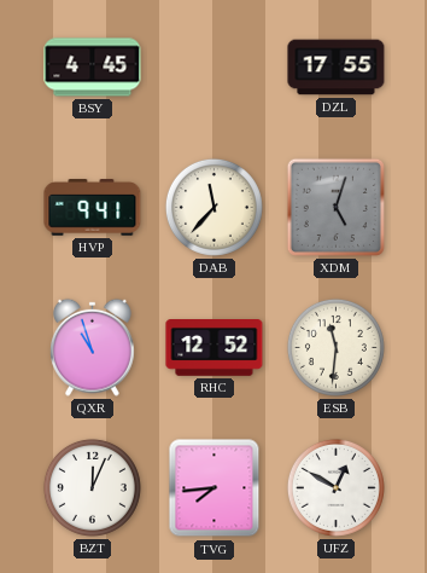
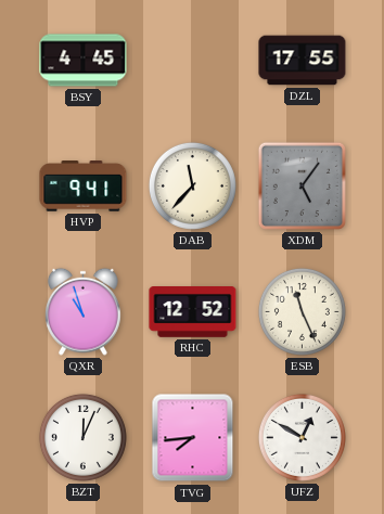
XDM: 5:03 -> 5:06 (302, 185)
ESB: 11:31 -> 11:26 (302, 311)
